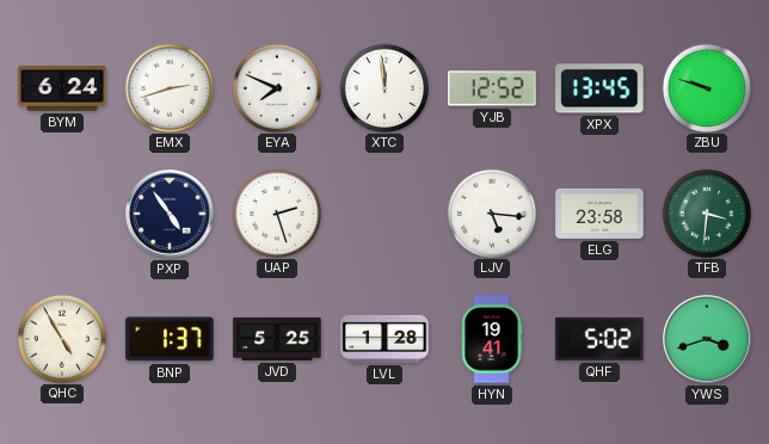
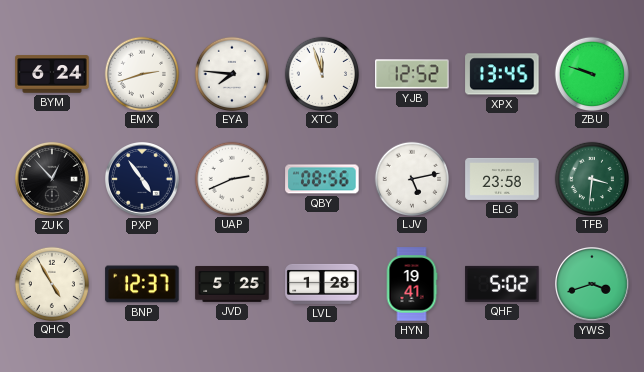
EYA: 7:49 -> 7:46 (231, 73)
XTC: 11:59 -> 11:57 (321, 73)
ZUK: none -> 12:53 (53, 180)
UAP: 2:27 -> 2:41 (231, 178)
QBY: none -> 08:56 (322, 179)
LJV: 5:16 -> 5:13 (411, 178)
BNP: 1:37 -> 12:37 (142, 284)
